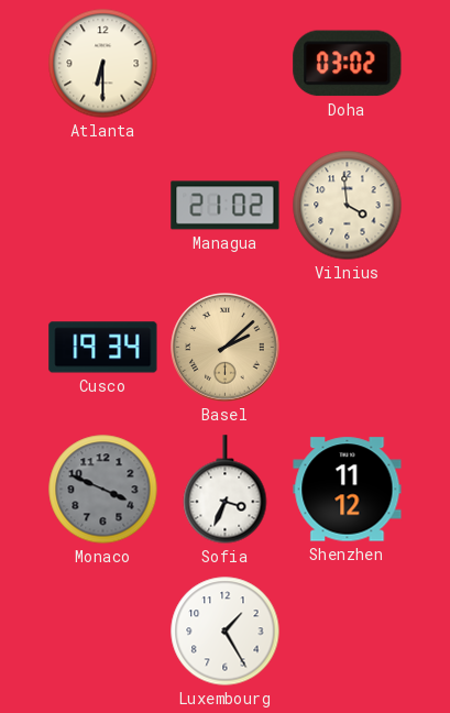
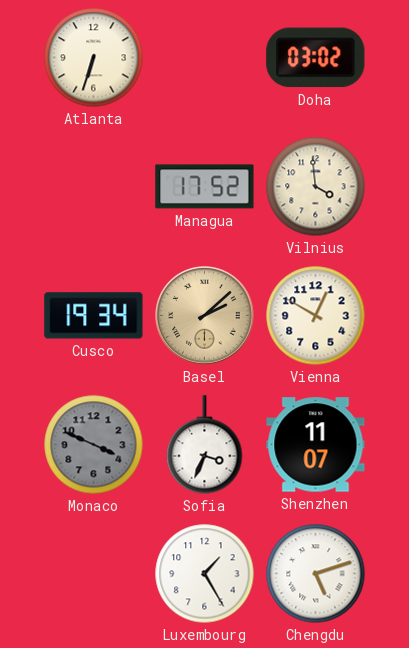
Atlanta: 6:30 -> 6:33 (94, 58)
Managua: 21:02 -> 17:52 (205, 187)
Vienna: none -> 12:50 (316, 316)
Shenzhen: 11:12 -> 11:07 (316, 445)
Chengdu: none -> 5:12 (316, 574)
